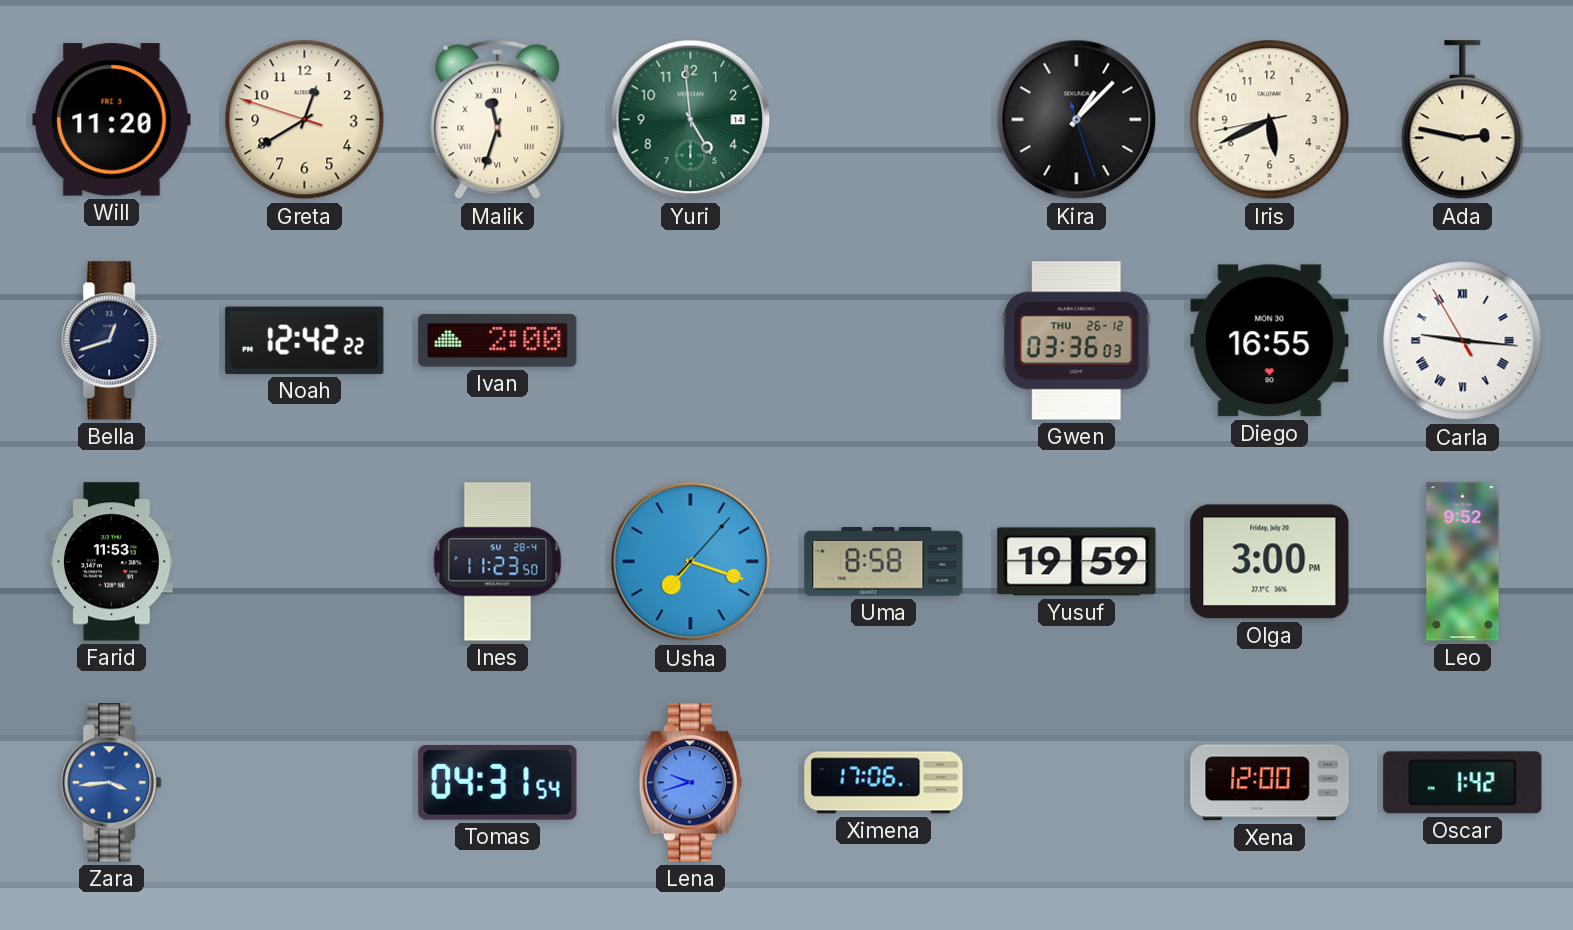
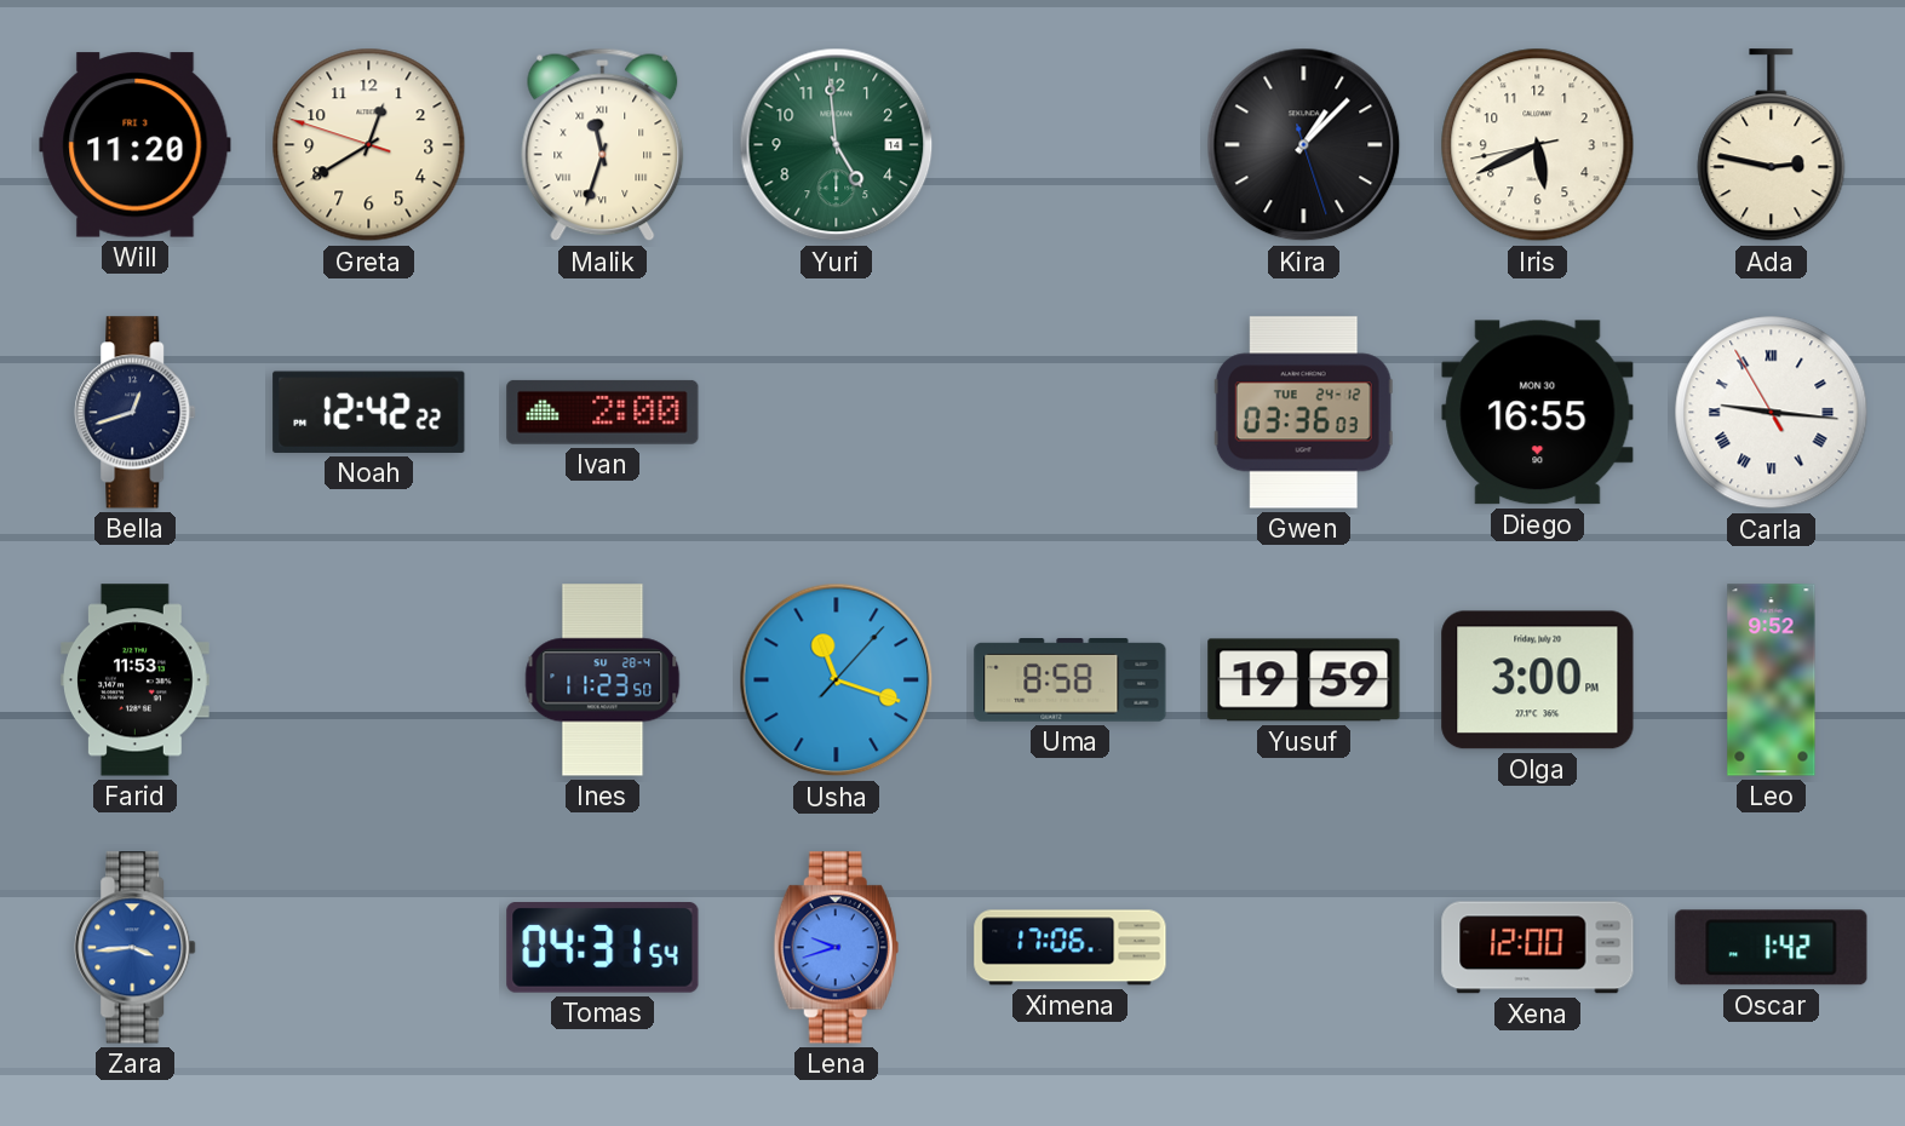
Gwen date: THU 26-12 -> TUE 24-12 (1303, 413)
Usha: 7:18 -> 11:18 (837, 680)
